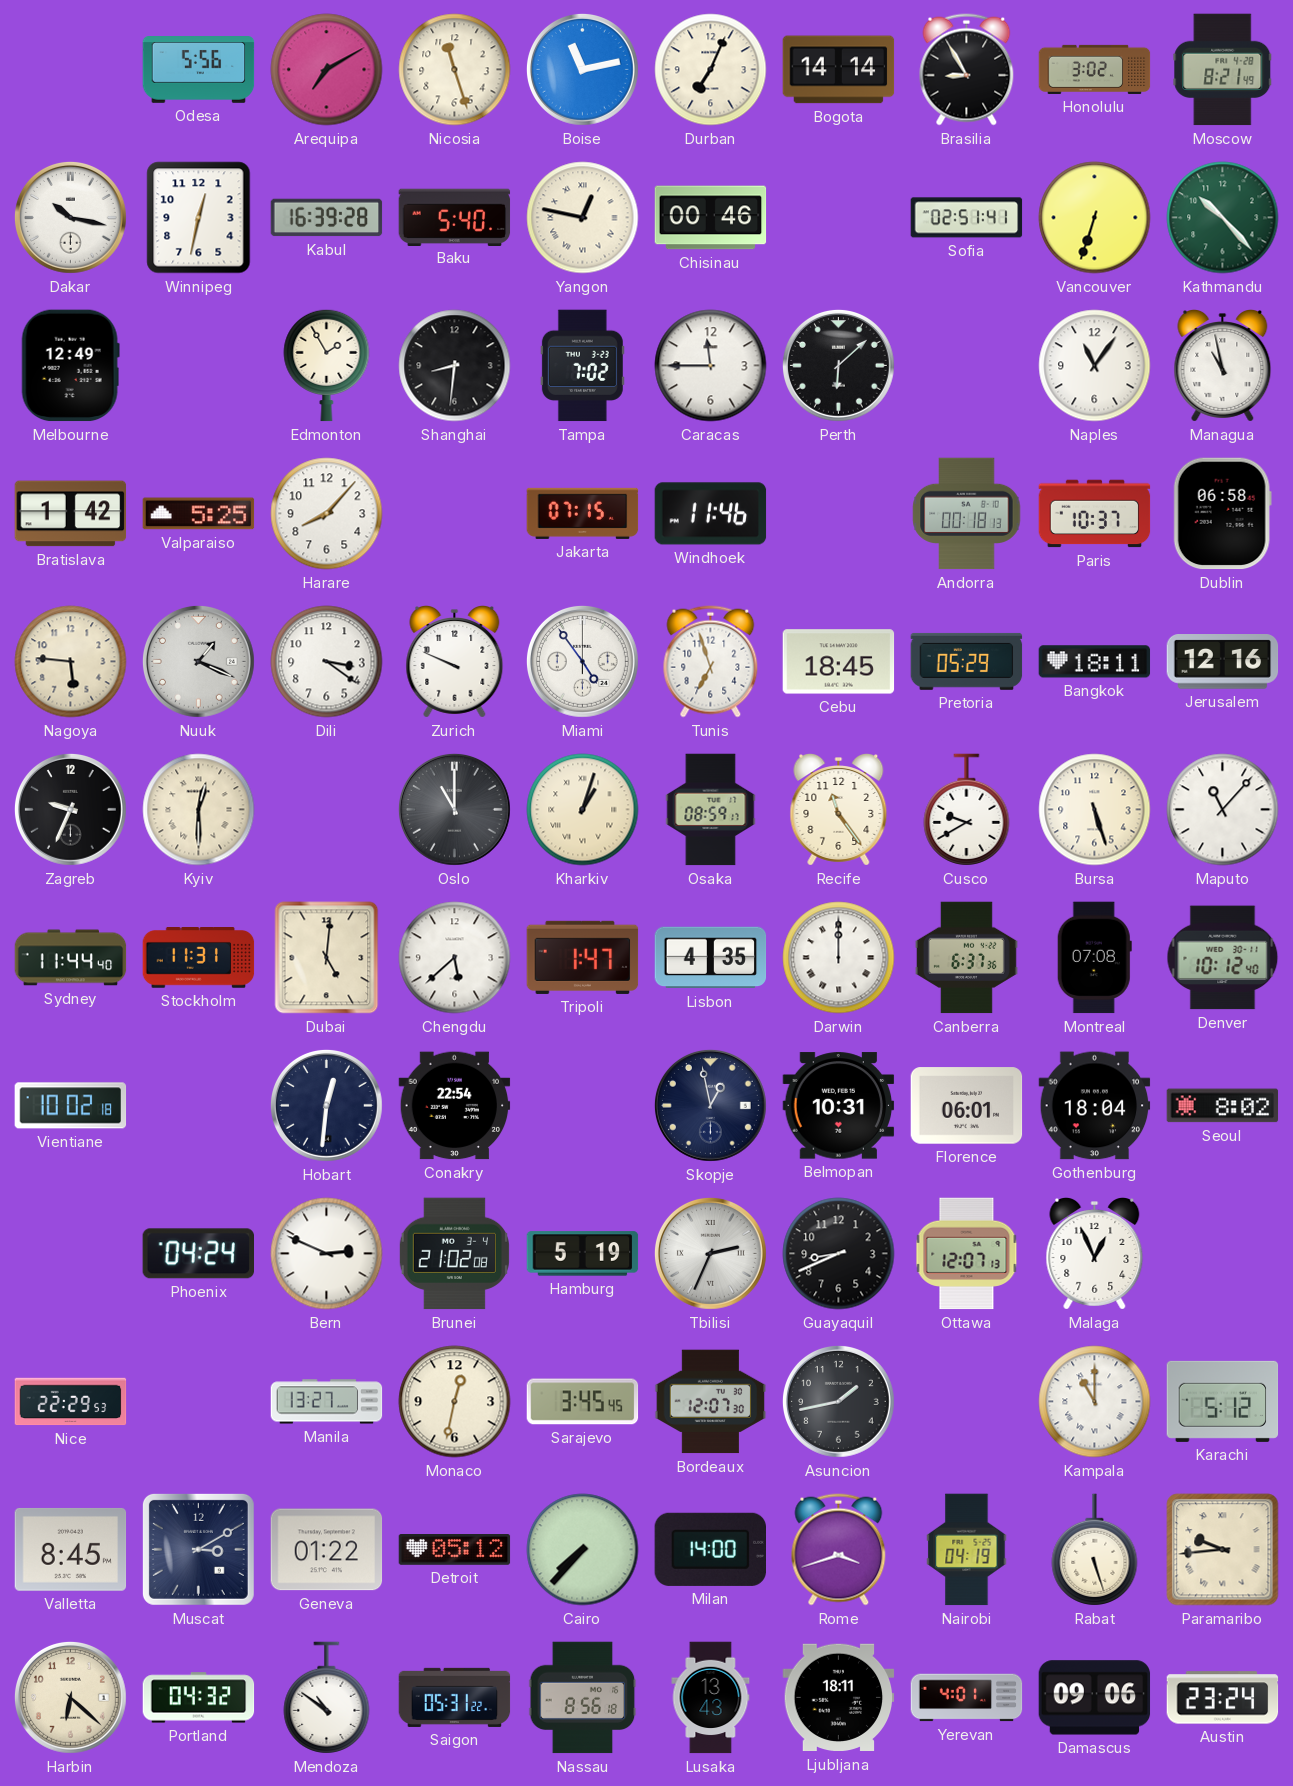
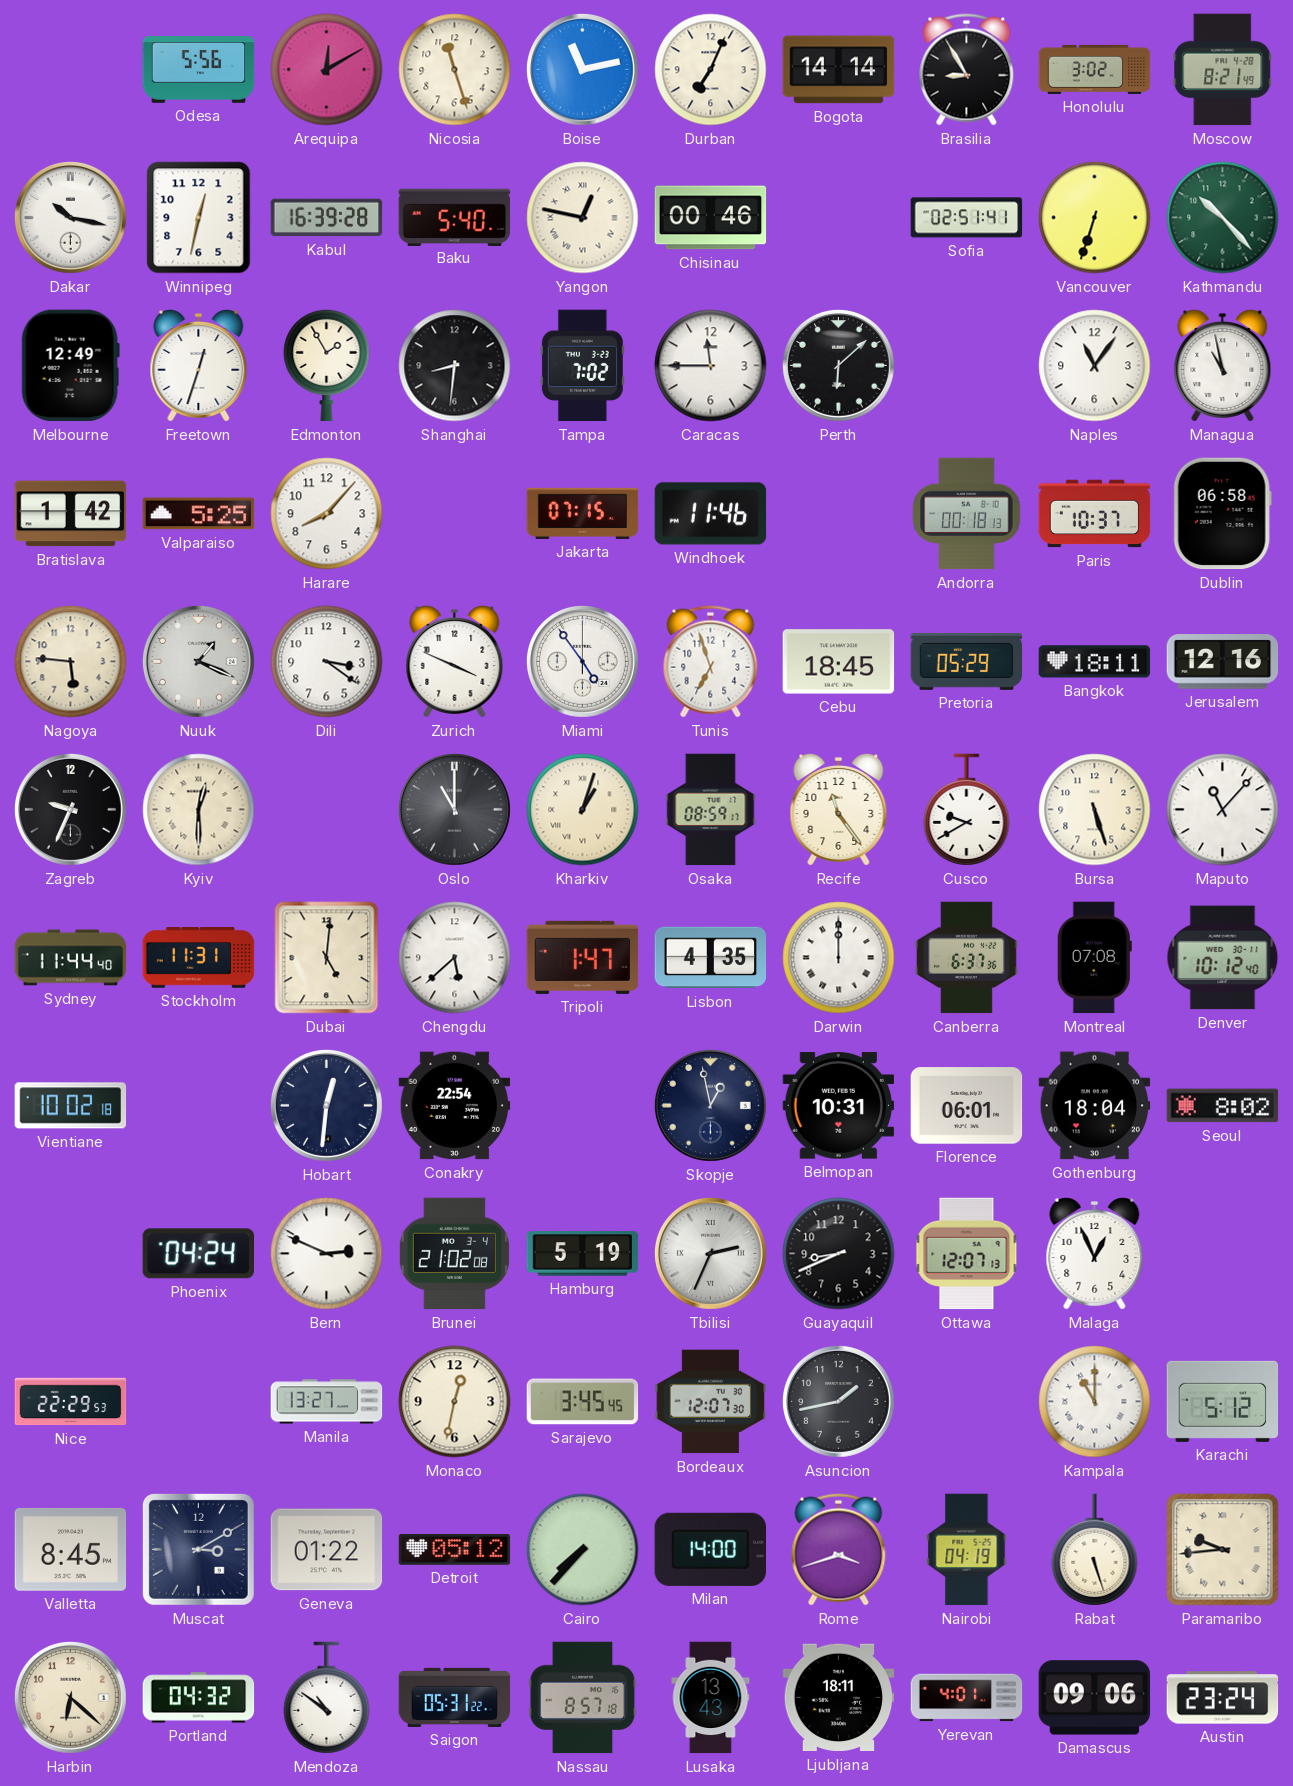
Arequipa: 7:10 -> 12:10 (327, 70)
Freetown: none -> 12:33 (199, 366)
Zurich: 9:49 -> 3:49 (455, 662)
Nassau: 8:56 -> 8:57 (583, 1698)
